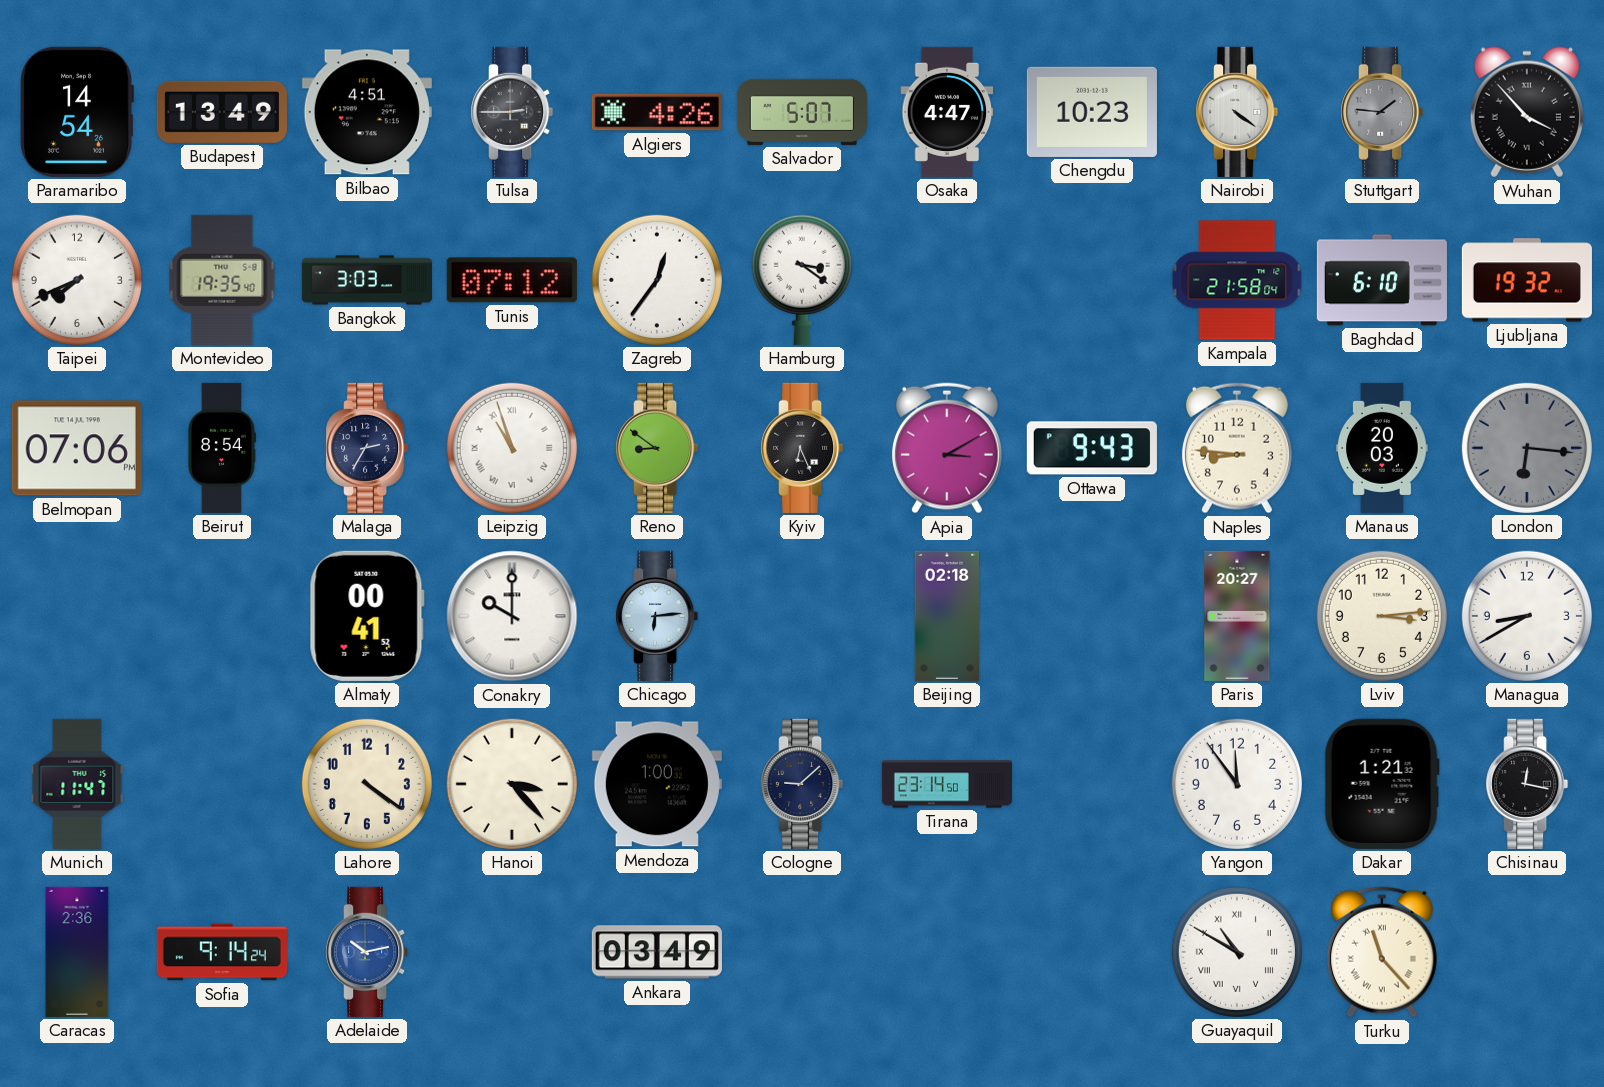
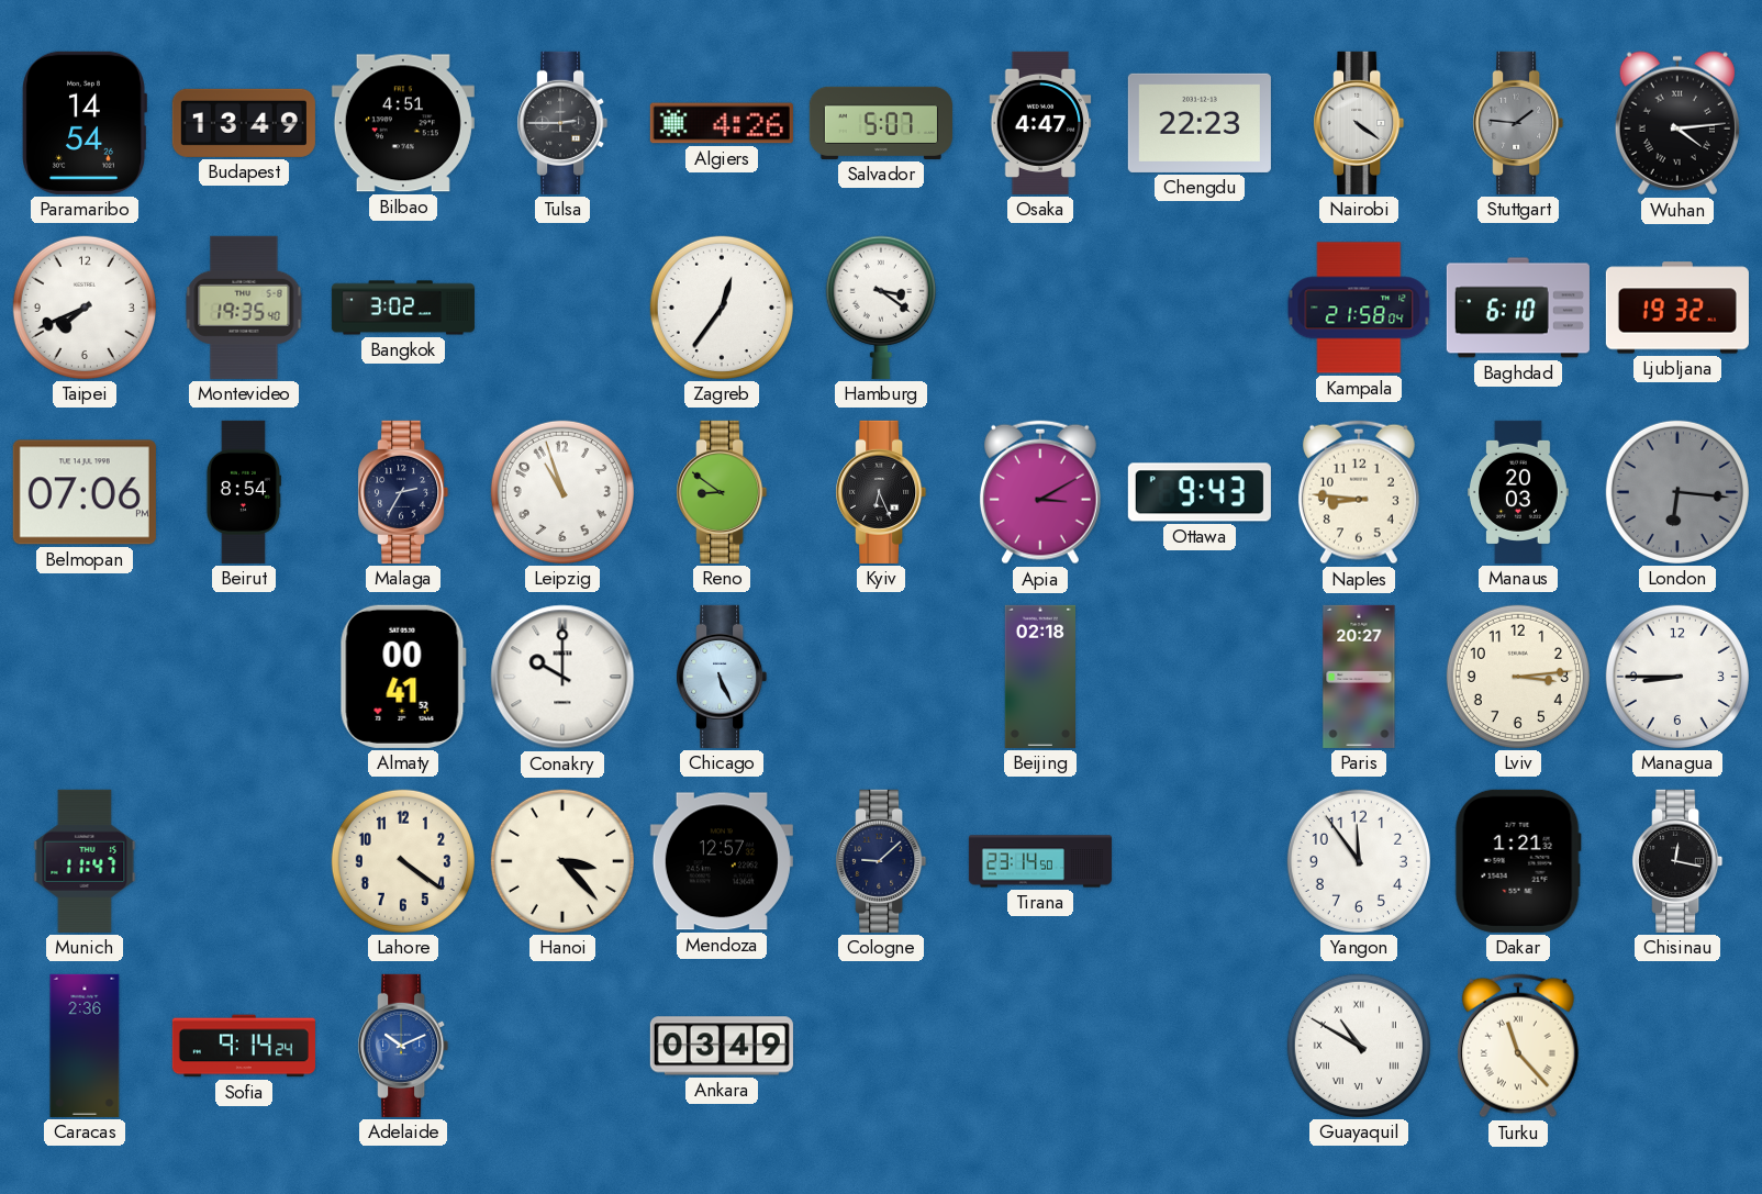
Chengdu: 10:23 -> 22:23 (1200, 123)
Wuhan: 3:53 -> 4:14 (1677, 123)
Bangkok: 3:03 -> 3:02 (403, 308)
Tunis: 07:12 -> none (512, 280)
Leipzig numerals: Roman -> Arabic (562, 492)
Chicago: 6:14 -> 5:26 (722, 677)
Managua: 8:40 -> 8:45 (1677, 677)
Mendoza: 1:00 -> 12:57 (722, 861)
Adelaide: 10:13 -> 10:11 (403, 1046)
